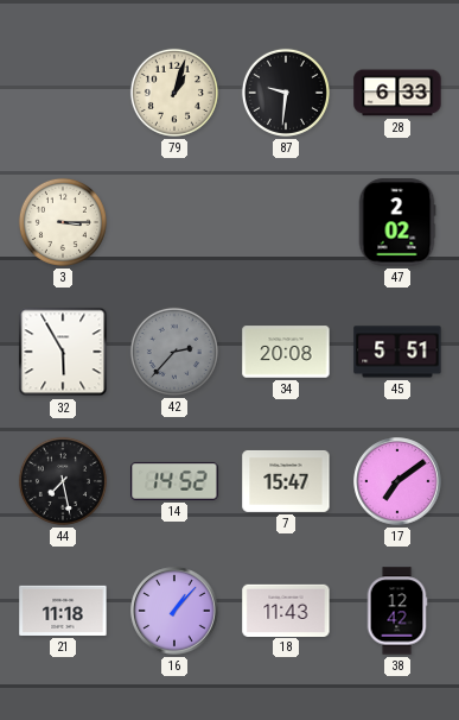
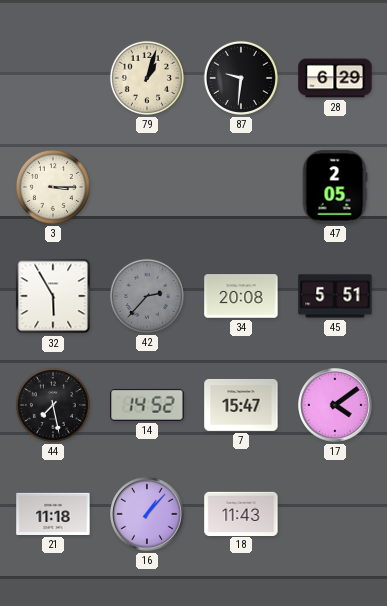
28: 6:33 -> 6:29 (335, 78)
47: 2:02 -> 2:05 (335, 187)
17: 7:09 -> 4:09 (335, 405)
38: 12:42 -> none (397, 611)
